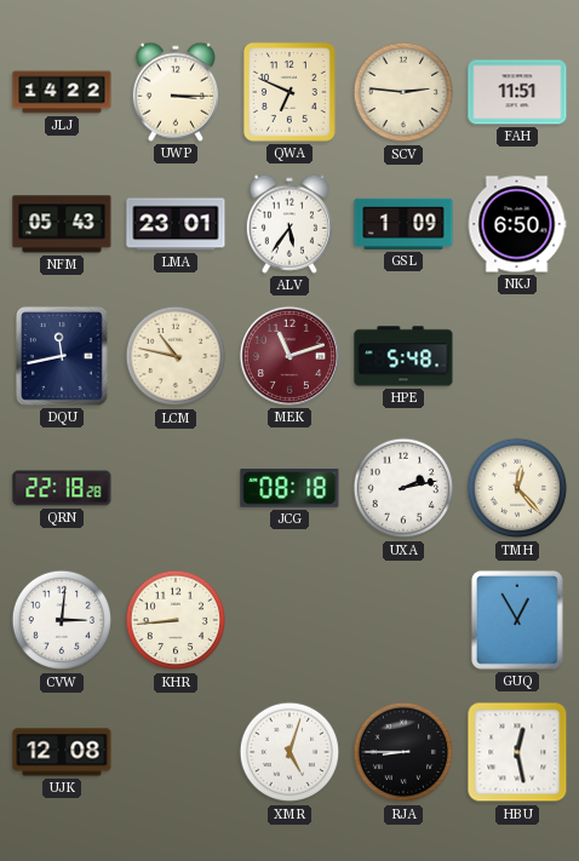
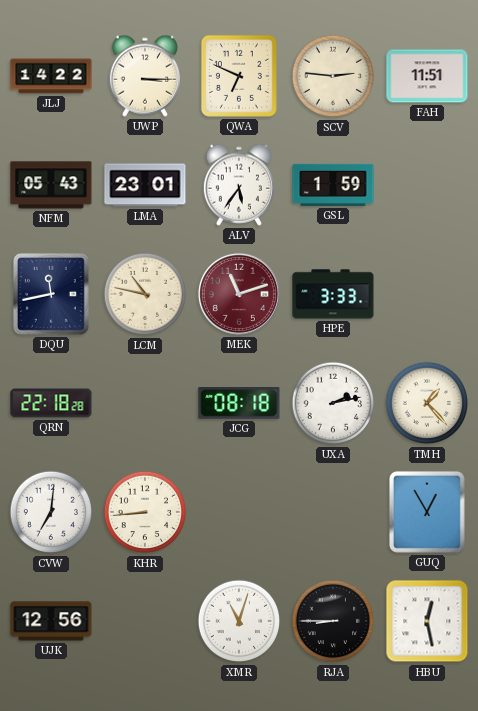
GSL: 1:09 -> 1:59 (333, 185)
NKJ: 6:50 -> none (517, 224)
HPE: 5:48 -> 3:33 (333, 294)
TMH: 12:23 -> 1:23 (427, 403)
CVW: 3:01 -> 7:01 (51, 512)
UJK: 12:08 -> 12:56 (51, 621)
XMR: 5:03 -> 11:03 (239, 621)
